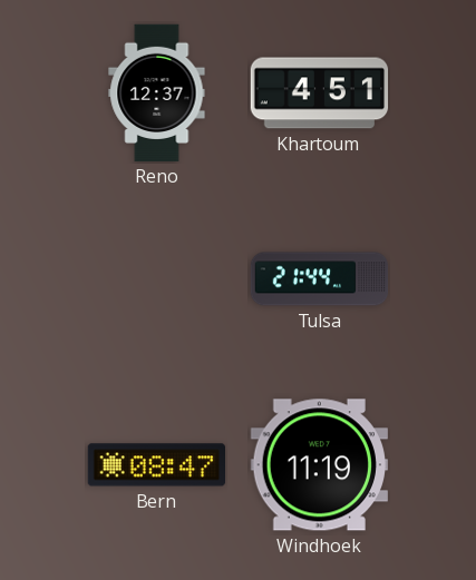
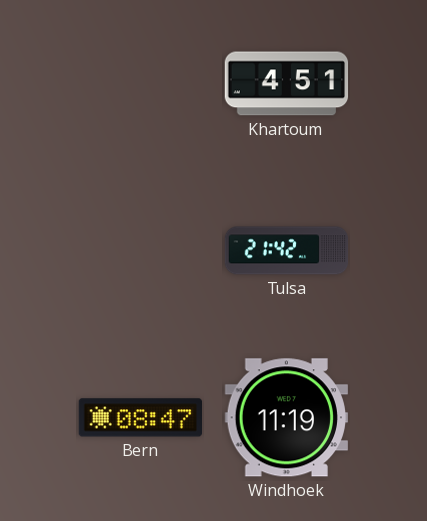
Reno: 12:37 -> none (157, 94)
Tulsa: 21:44 -> 21:42 (287, 251)
